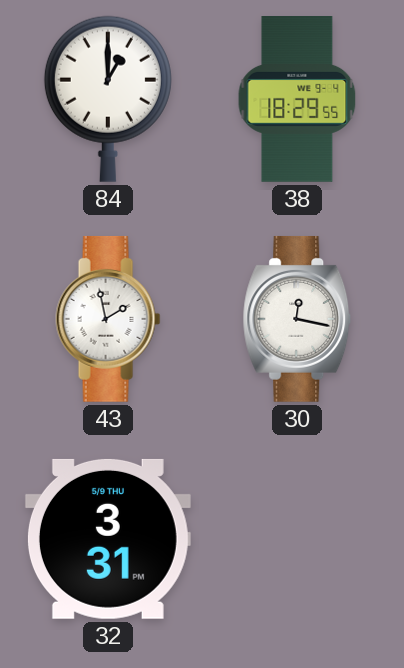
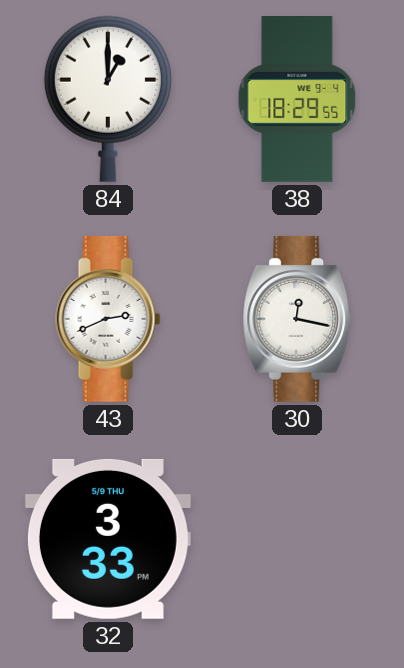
43: 1:58 -> 2:41 (108, 319)
32: 3:31 -> 3:33 (108, 539)
